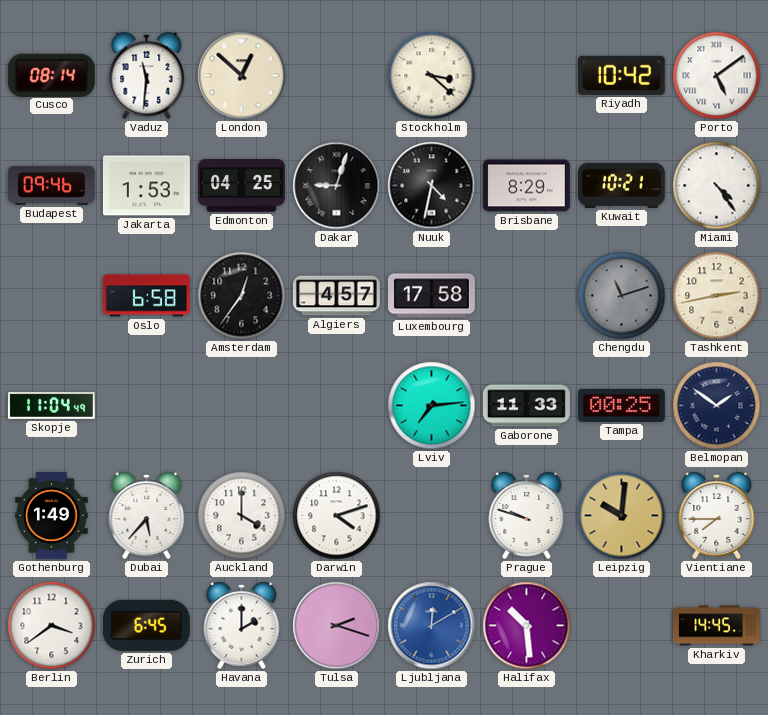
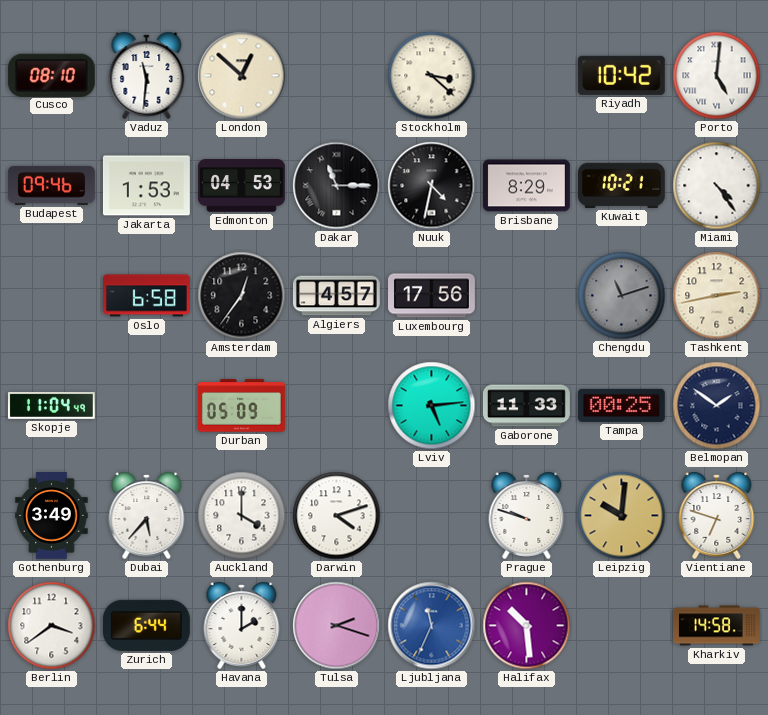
Cusco: 08:14 -> 08:10 (51, 75)
Porto: 5:09 -> 5:01 (717, 76)
Edmonton: 04:25 -> 04:53 (241, 186)
Dakar: 9:03 -> 11:15 (337, 186)
Luxembourg: 17:58 -> 17:56 (432, 296)
Durban: none -> 05:09 (241, 406)
Lviv: 7:14 -> 5:14 (432, 406)
Gothenburg: 1:49 -> 3:49 (52, 516)
Vientiane: 7:45 -> 6:48 (717, 515)
Zurich: 6:45 -> 6:44 (146, 625)
Ljubljana: 12:10 -> 11:34 (432, 626)
Kharkiv: 14:45 -> 14:58 (717, 626)
